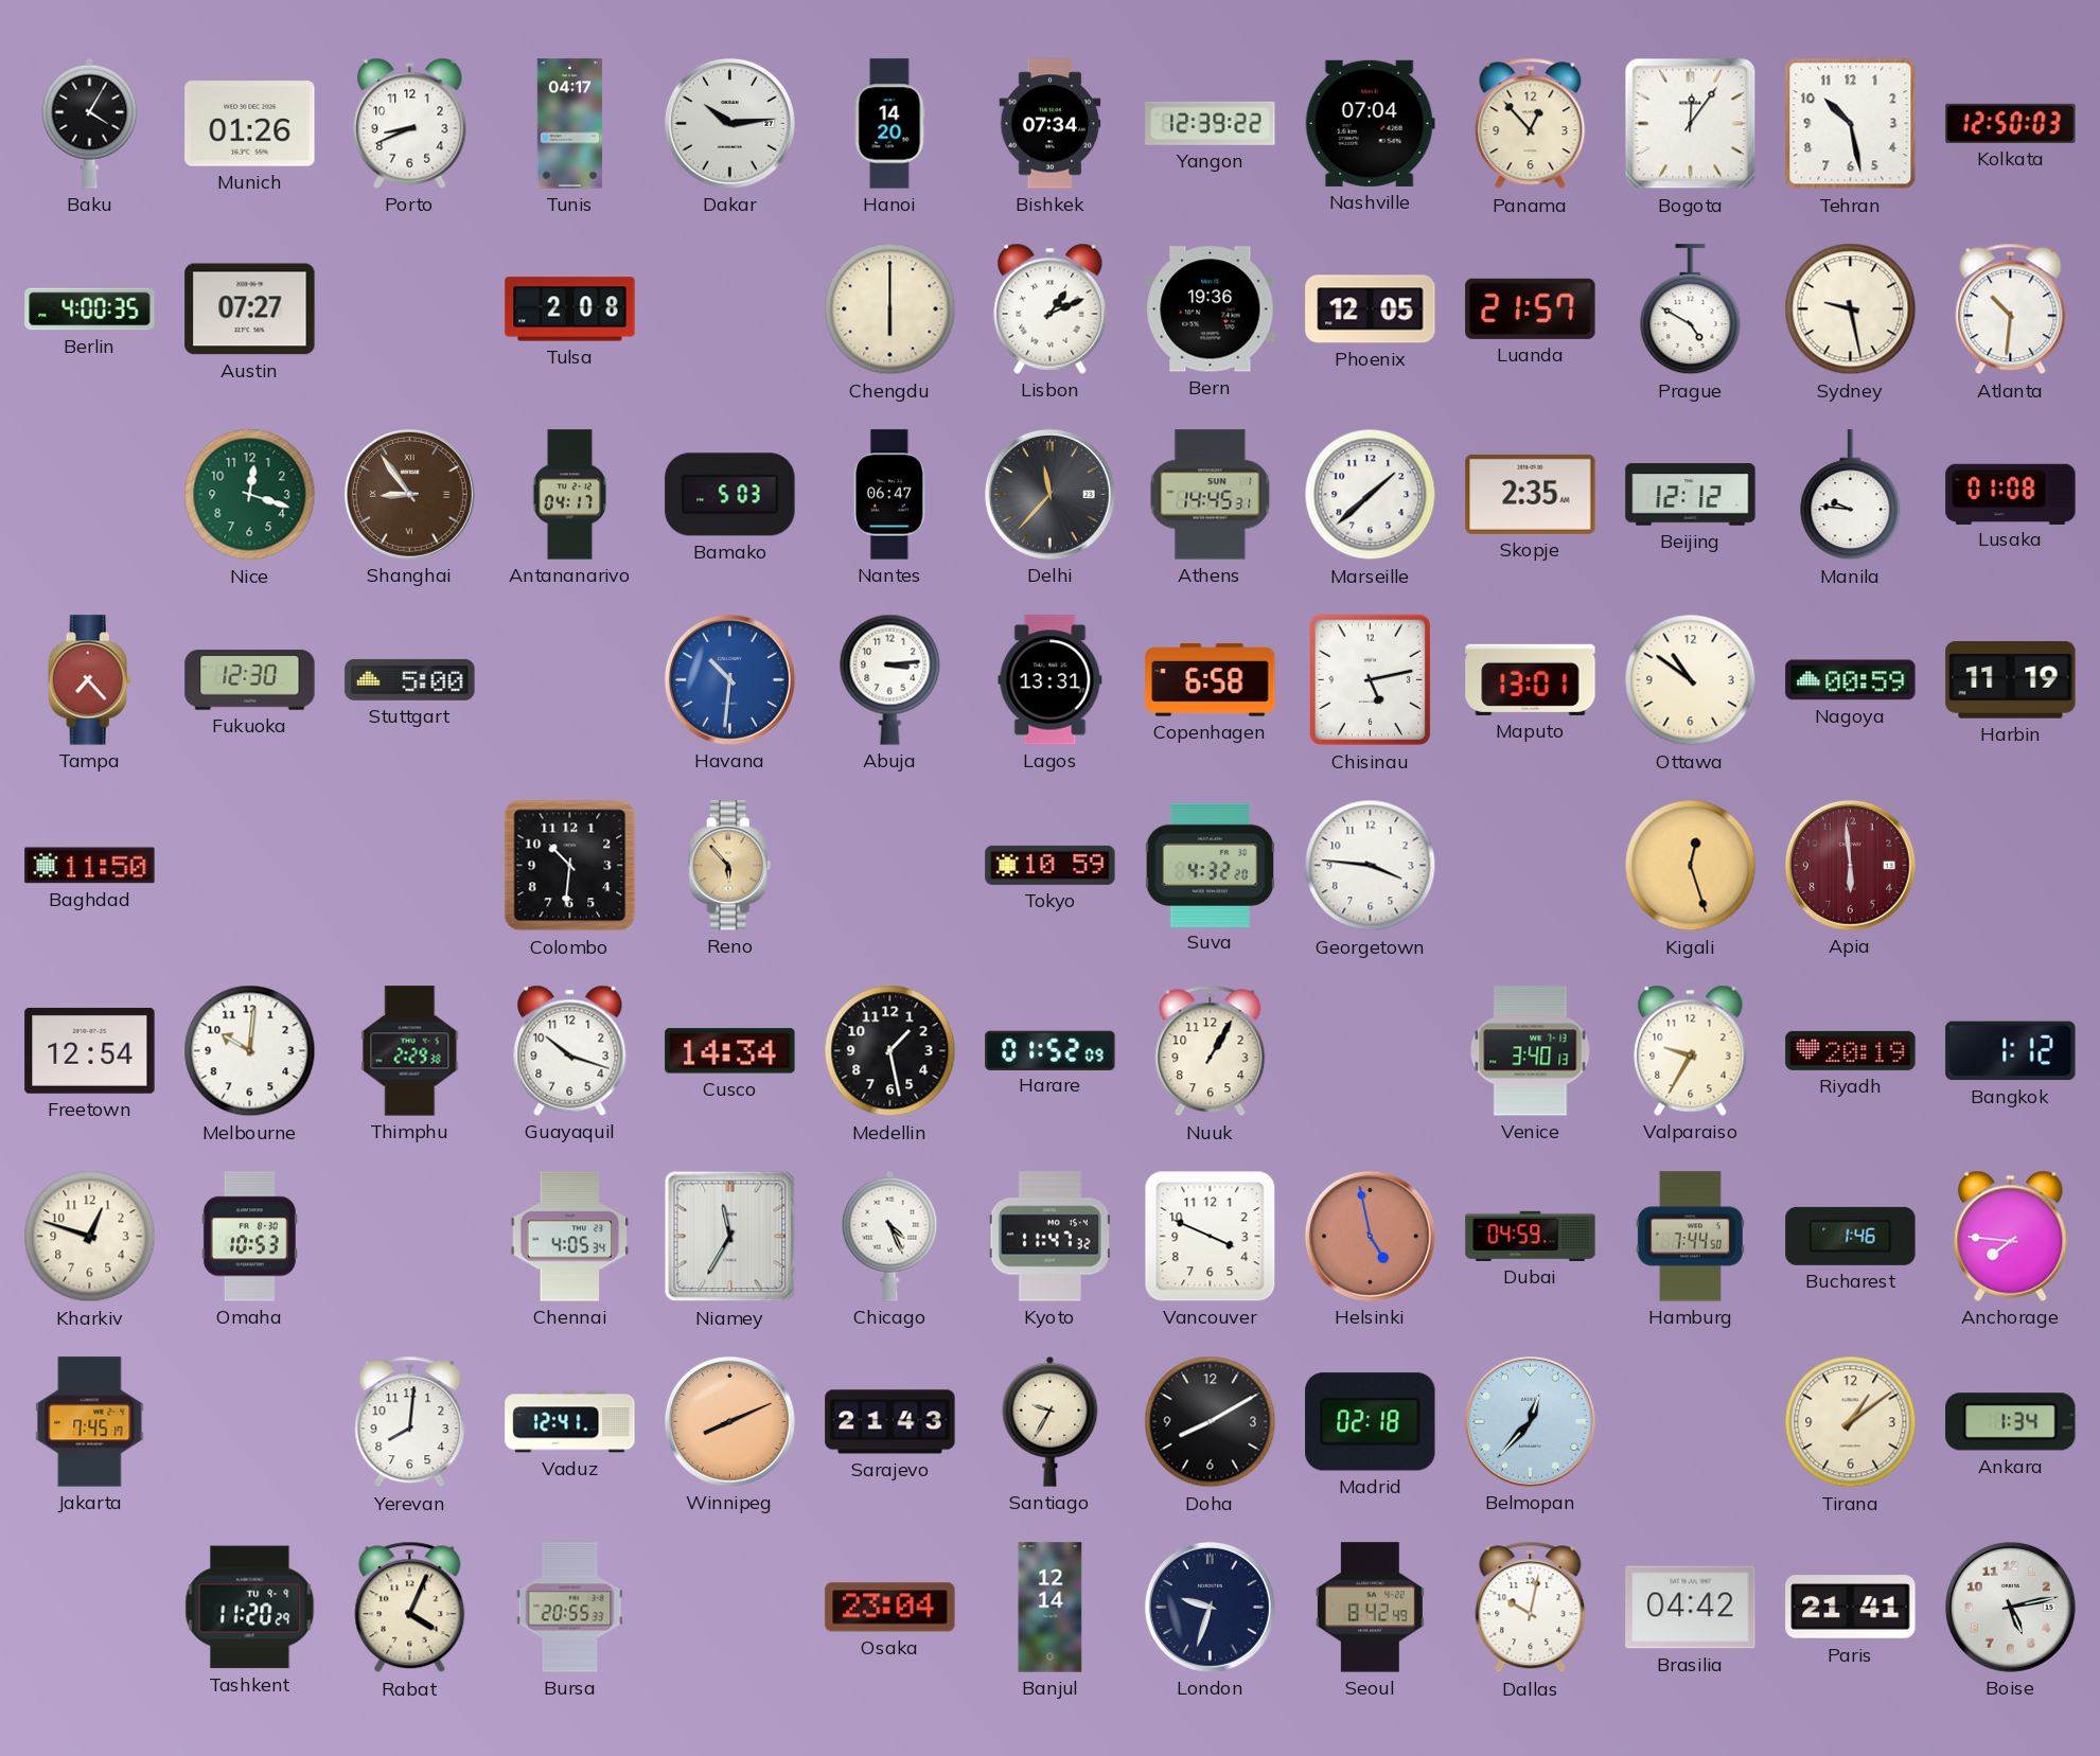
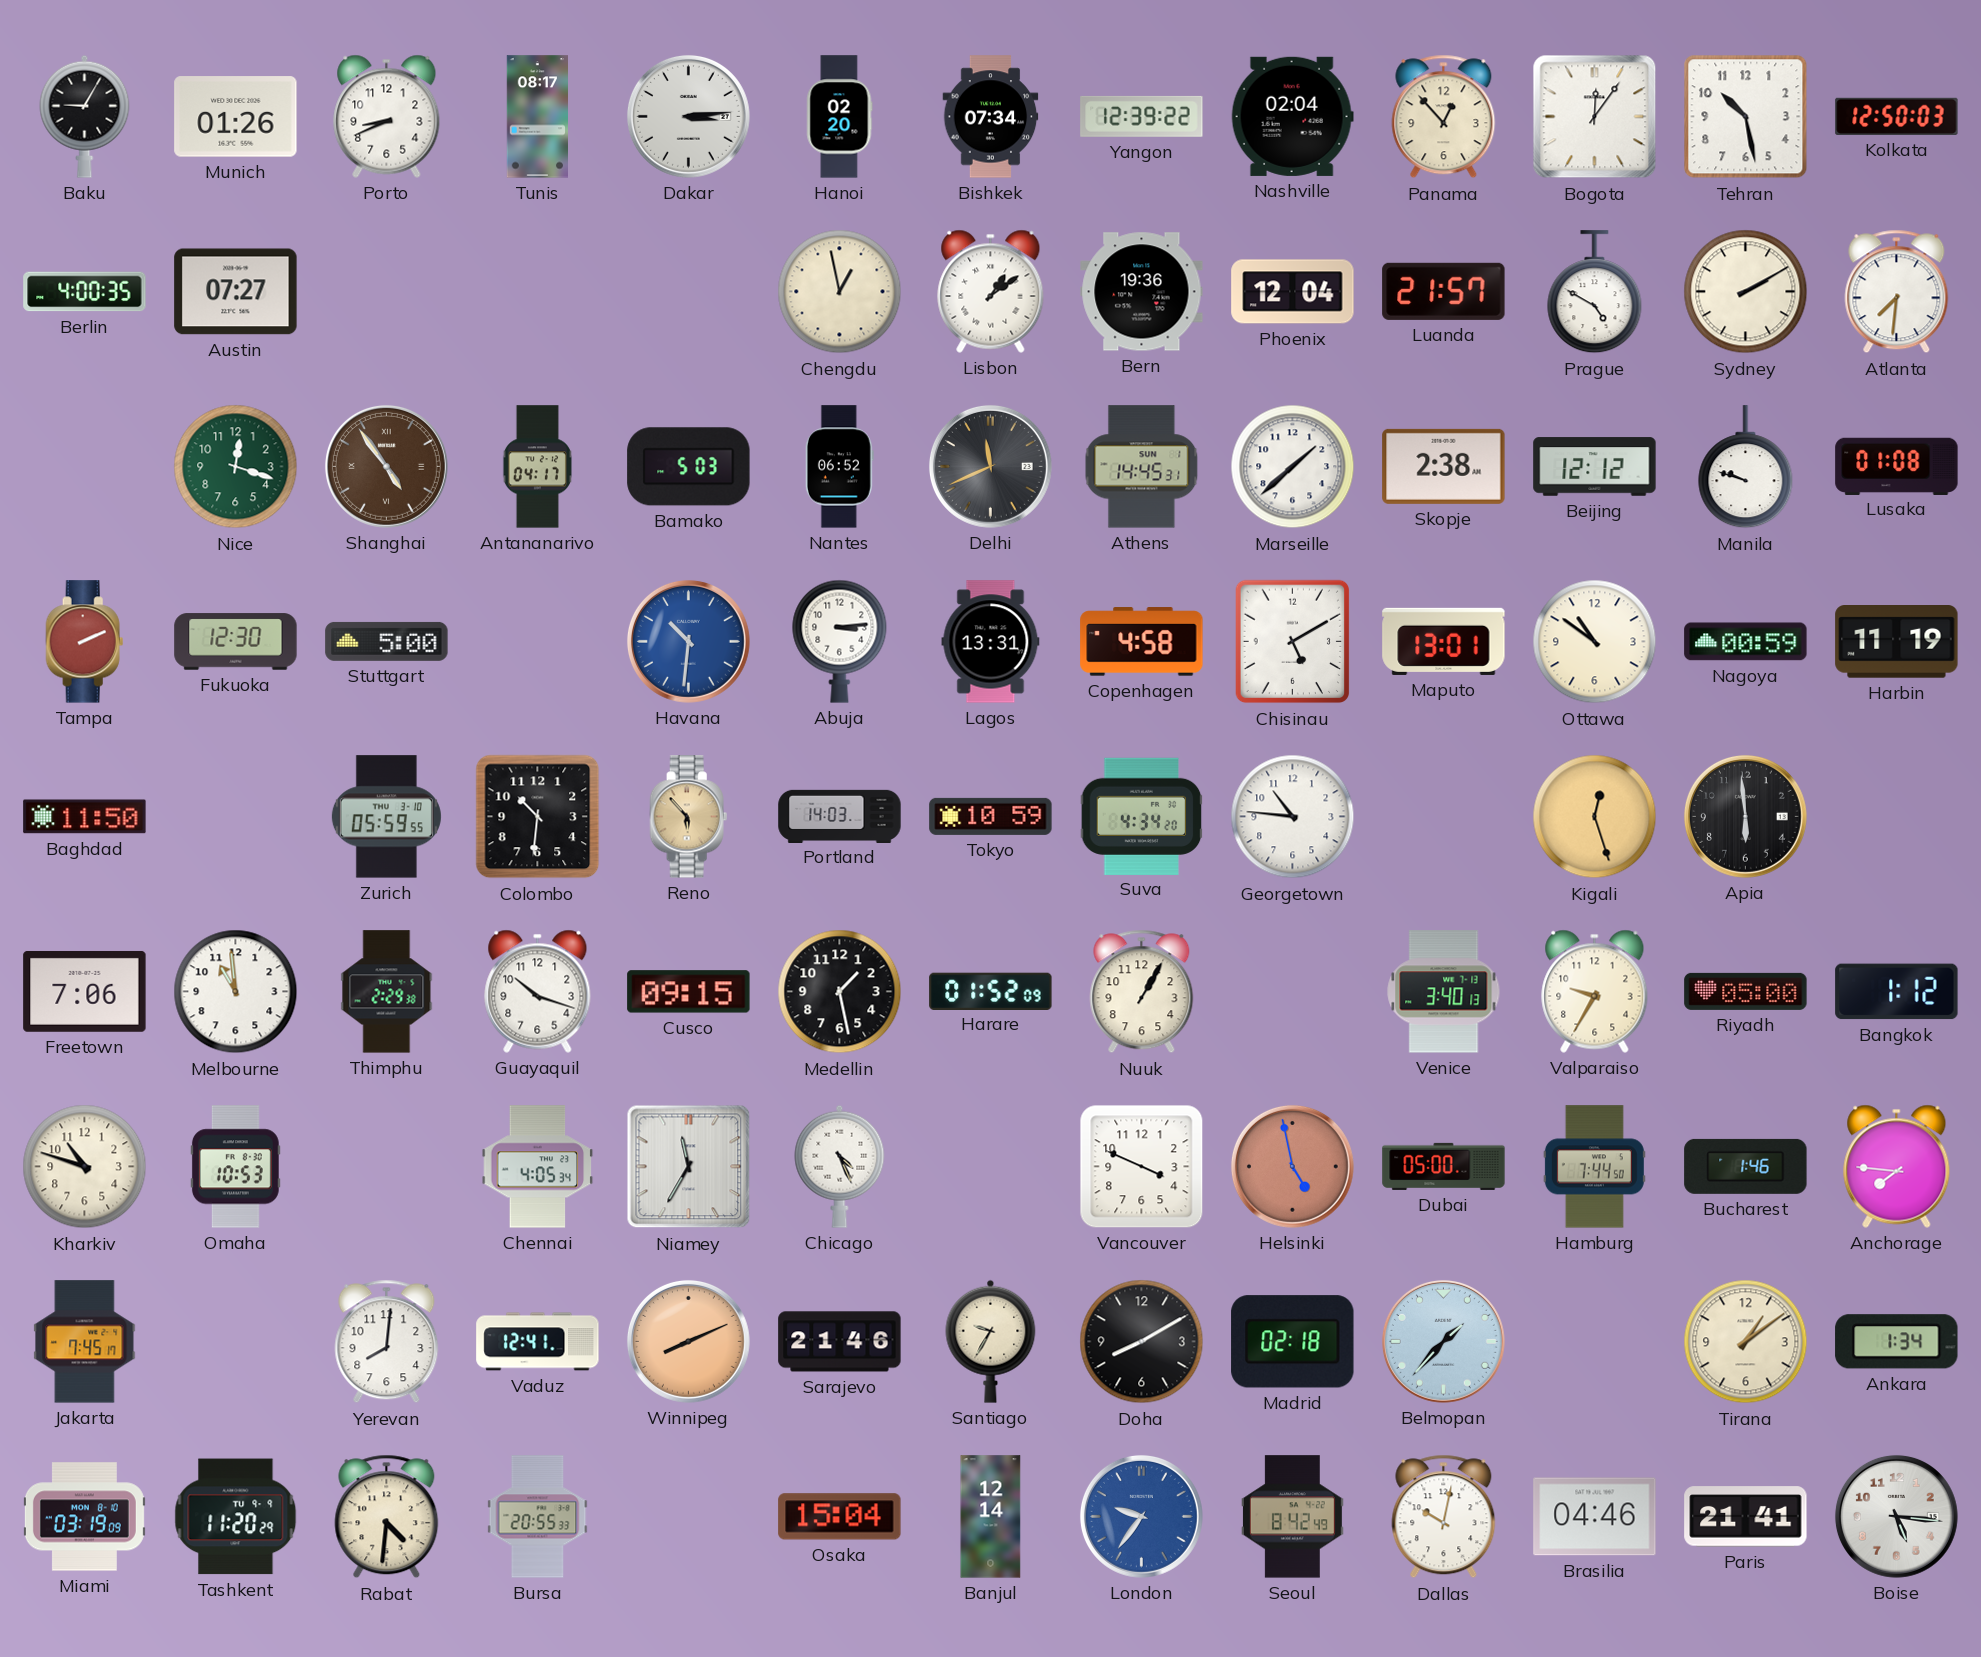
Baku: 4:05 -> 9:05 (85, 116)
Tunis: 04:17 -> 08:17 (537, 117)
Dakar: 10:14 -> 3:14 (688, 116)
Hanoi: 14:20 -> 02:20 (839, 117)
Nashville: 07:04 -> 02:04 (1292, 116)
Tulsa: 2:08 -> none (570, 309)
Chengdu: 6:00 -> 12:58 (840, 292)
Lisbon: 1:11 -> 1:09 (991, 291)
Phoenix: 12:05 -> 12:04 (1293, 292)
Sydney: 9:28 -> 2:10 (1746, 292)
Atlanta: 10:31 -> 7:31 (1897, 292)
Shanghai: 8:54 -> 4:54 (386, 466)
Nantes: 06:47 -> 06:52 (839, 467)
Delhi: 11:37 -> 11:41 (990, 466)
Skopje: 2:35 -> 2:38 (1444, 466)
Manila: 9:46 -> 9:48 (1746, 467)
Tampa: 7:23 -> 2:11 (85, 642)
Copenhagen: 6:58 -> 4:58 (1142, 642)
Chisinau: 5:13 -> 5:10 (1293, 642)
Zurich: none -> 05:59 (386, 817)
Portland: none -> 14:03 (840, 816)
Suva: 4:32 -> 4:34 (1142, 816)
Georgetown: 3:46 -> 10:46 (1293, 817)
Apia dial: burgundy -> black (1745, 816)
Freetown: 12:54 -> 7:06 (85, 991)
Melbourne: 10:01 -> 10:59 (236, 992)
Cusco: 14:34 -> 09:15 (689, 992)
Riyadh: 20:19 -> 05:00 (1746, 991)
Kharkiv: 12:48 -> 10:48 (85, 1167)
Kyoto: 11:47 -> none (1049, 1237)
Dubai: 04:59 -> 05:00 (1444, 1166)
Sarajevo: 21:43 -> 21:46 (840, 1342)
Belmopan: 12:37 -> 1:37 (1443, 1341)
Miami: none -> 03:19 (84, 1517)
Rabat: 4:04 -> 4:31 (387, 1517)
Osaka: 23:04 -> 15:04 (840, 1517)
London: 9:33 -> 9:36 (1141, 1516)
London dial: navy -> blue (1141, 1516)
Brasilia: 04:42 -> 04:46 (1595, 1517)
Boise: 5:13 -> 5:16 (1896, 1516)
